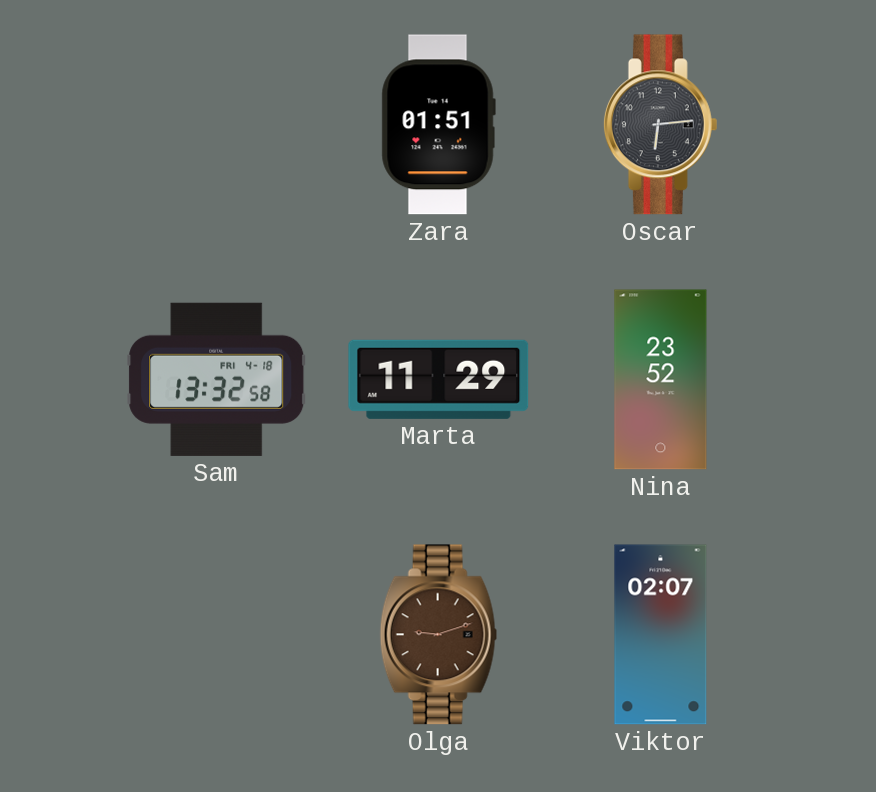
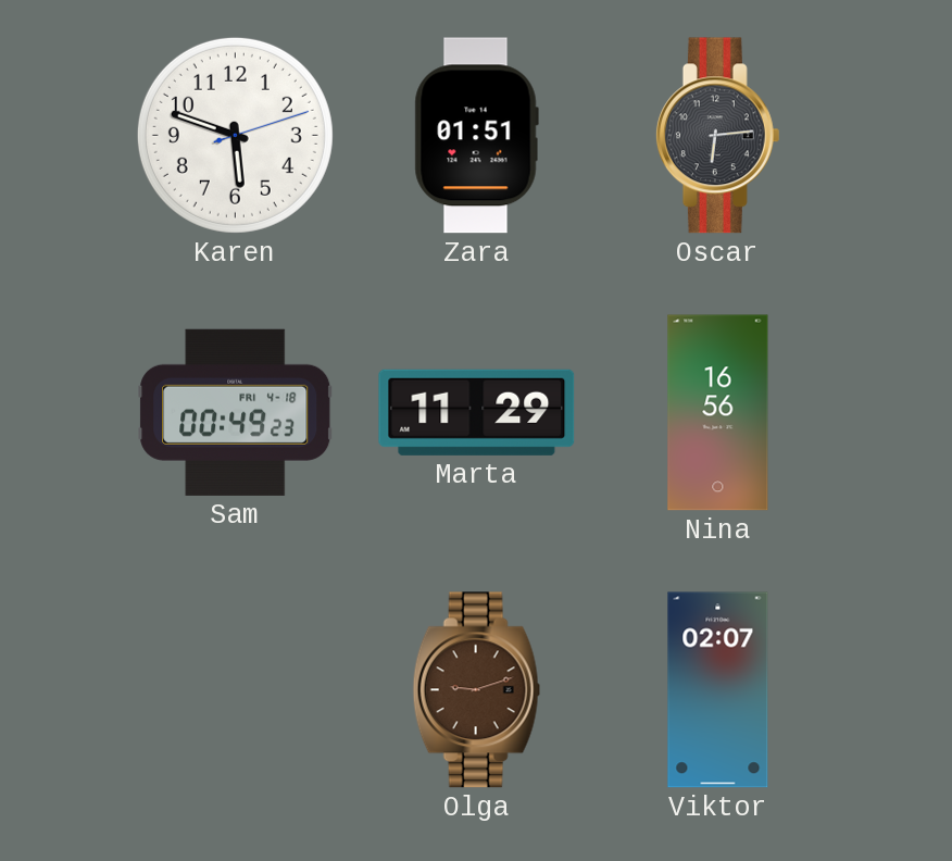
Karen: none -> 5:48 (235, 135)
Sam: 13:32 -> 00:49 (236, 412)
Nina: 23:52 -> 16:56 (718, 413)
